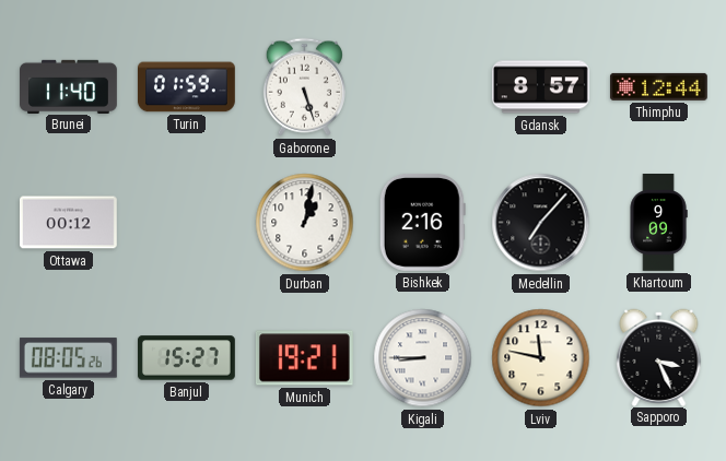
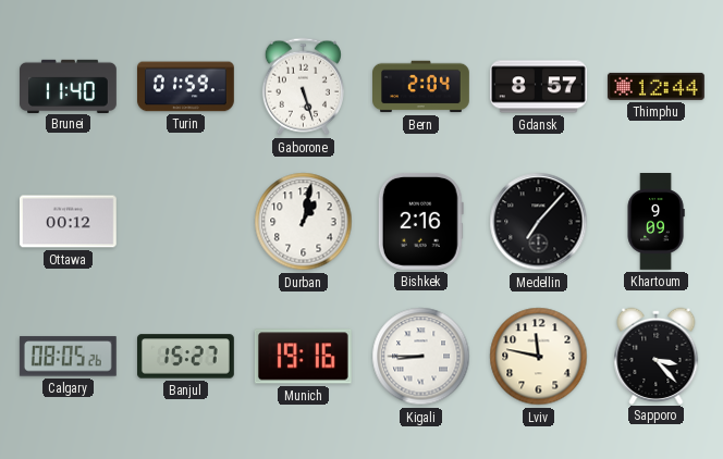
Bern: none -> 2:04 (421, 87)
Munich: 19:21 -> 19:16 (303, 357)
Sapporo: 3:26 -> 3:23 (657, 356)
